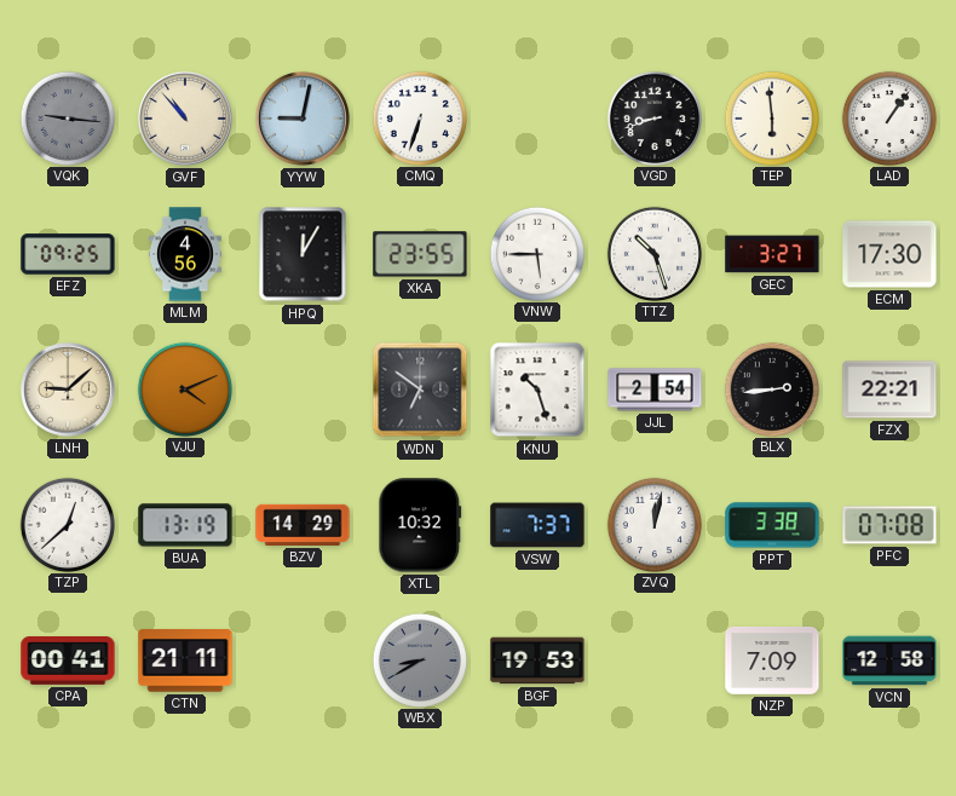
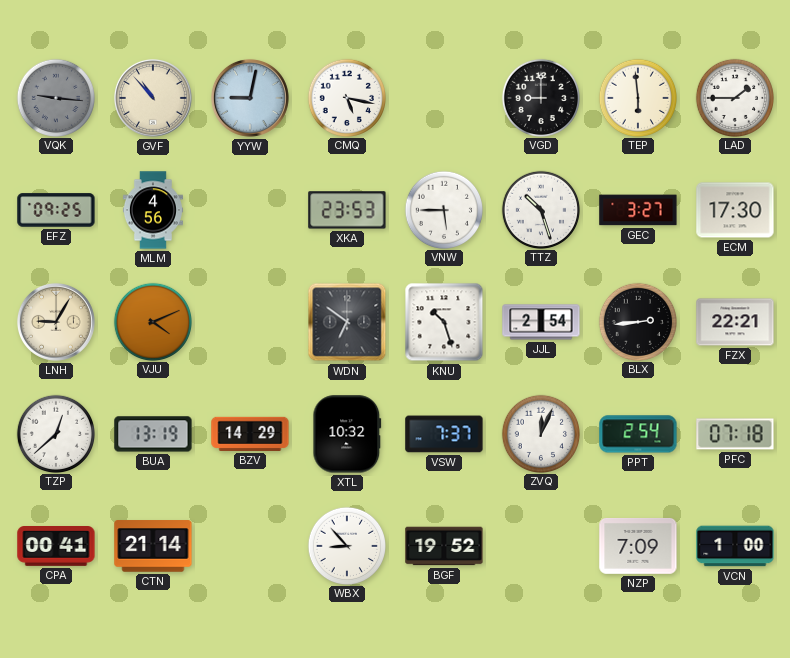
CMQ: 6:33 -> 5:17 (346, 97)
VGD: 8:42 -> 9:00 (540, 97)
LAD: 1:06 -> 1:45 (734, 97)
HPQ: 12:05 -> none (303, 254)
XKA: 23:55 -> 23:53 (347, 210)
LNH: 9:08 -> 9:05 (56, 322)
ZVQ: 12:02 -> 12:04 (540, 433)
PPT: 3:38 -> 2:54 (638, 434)
PFC: 07:08 -> 07:18 (735, 434)
CTN: 21:11 -> 21:14 (153, 546)
WBX: 8:40 -> 8:53 (346, 545)
WBX dial: grey -> white (346, 545)
BGF: 19:53 -> 19:52 (444, 546)
VCN: 12:58 -> 1:00 (735, 546)
